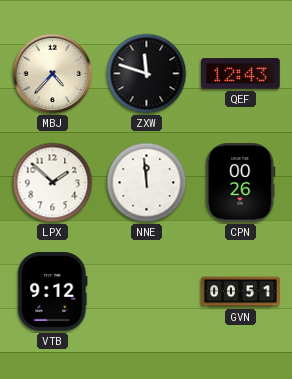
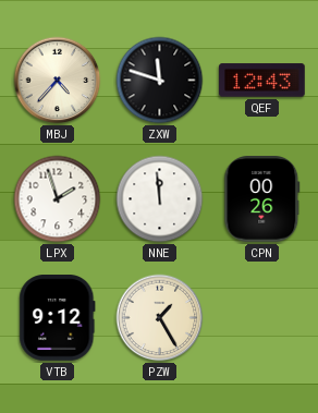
LPX: 1:52 -> 1:57 (58, 199)
PZW: none -> 1:25 (160, 318)
GVN: 00:51 -> none (241, 292)
